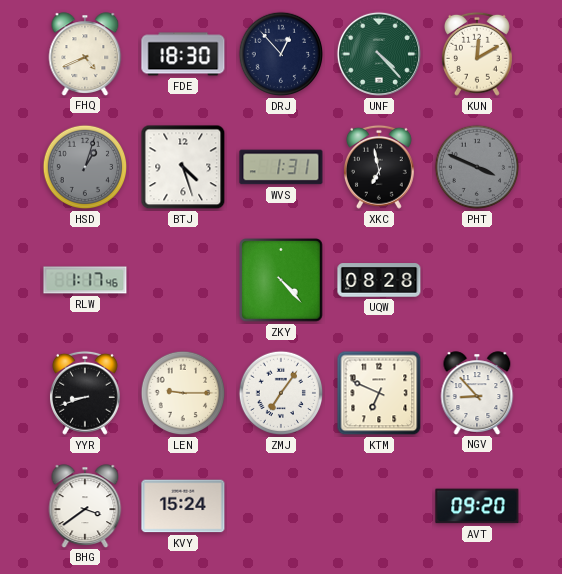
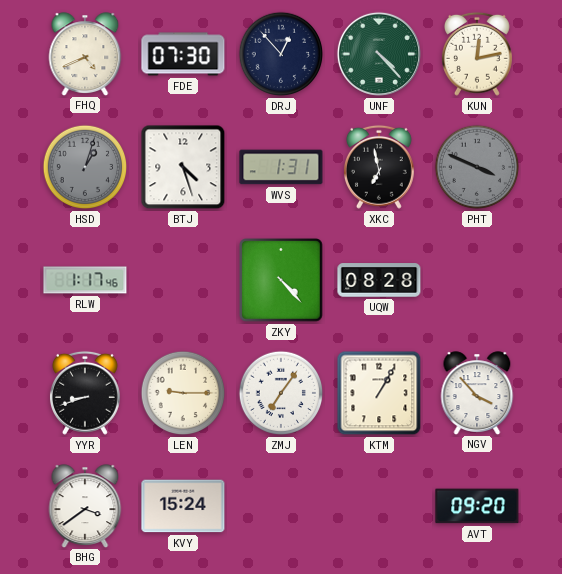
FDE: 18:30 -> 07:30 (183, 54)
KUN: 12:10 -> 12:13 (477, 54)
KTM: 6:49 -> 1:05 (379, 393)
NGV: 8:53 -> 3:53 (477, 393)
